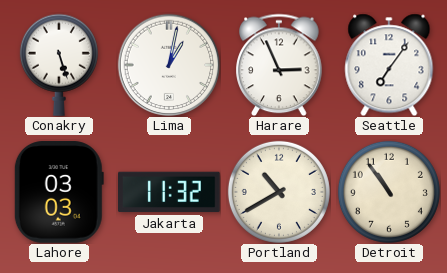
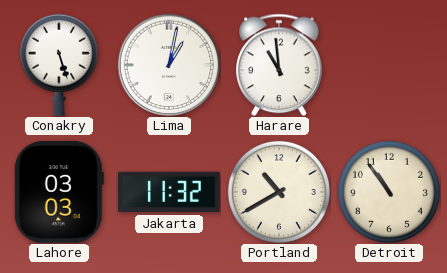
Harare: 2:56 -> 10:59 (279, 65)
Seattle: 7:06 -> none (389, 65)
